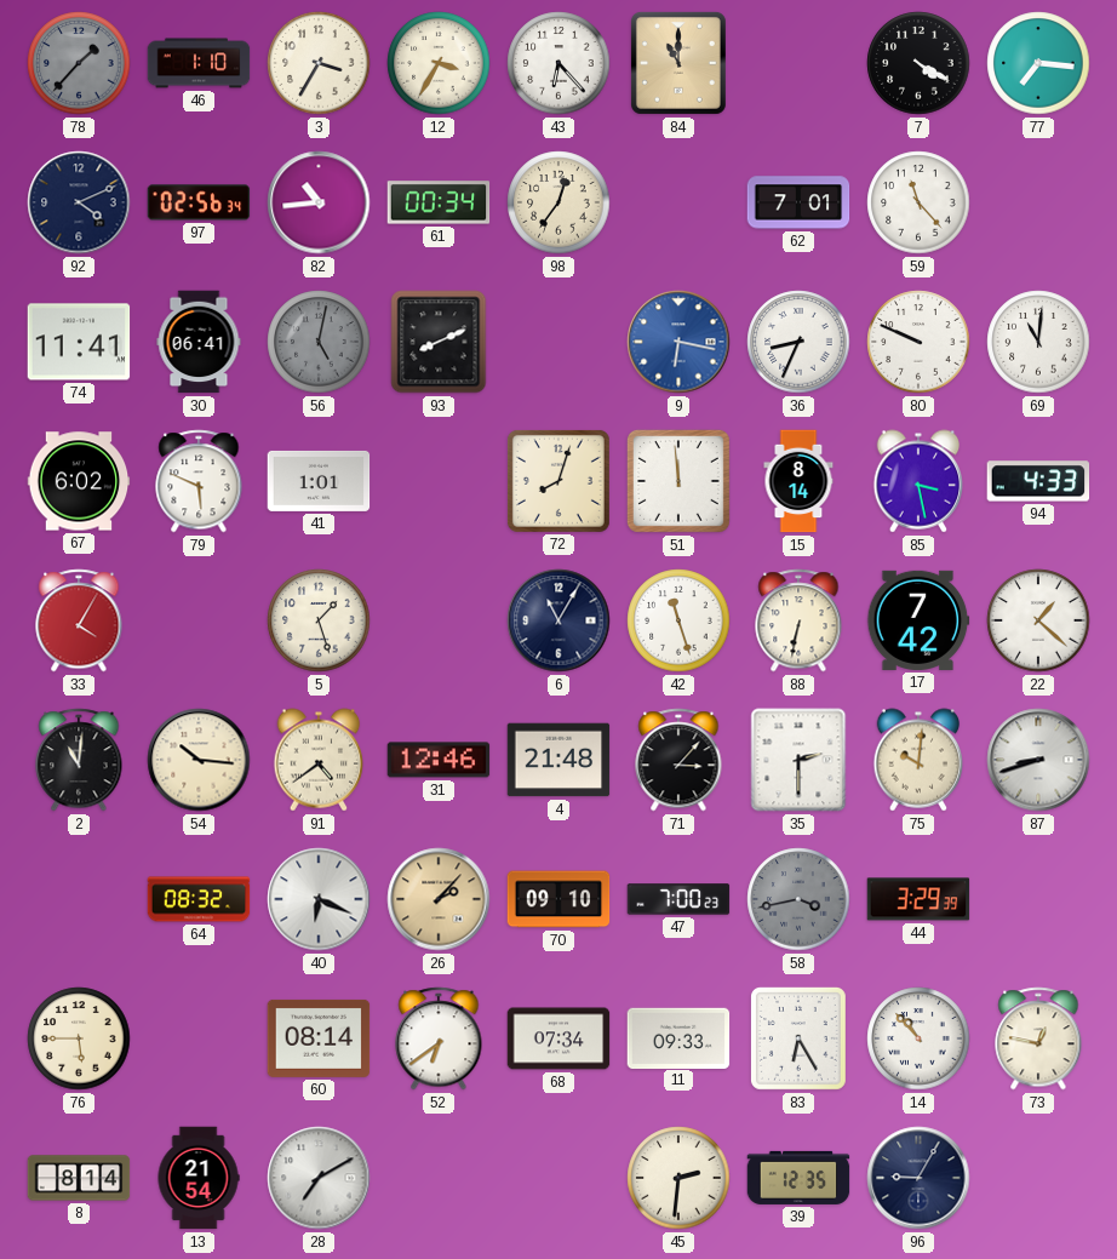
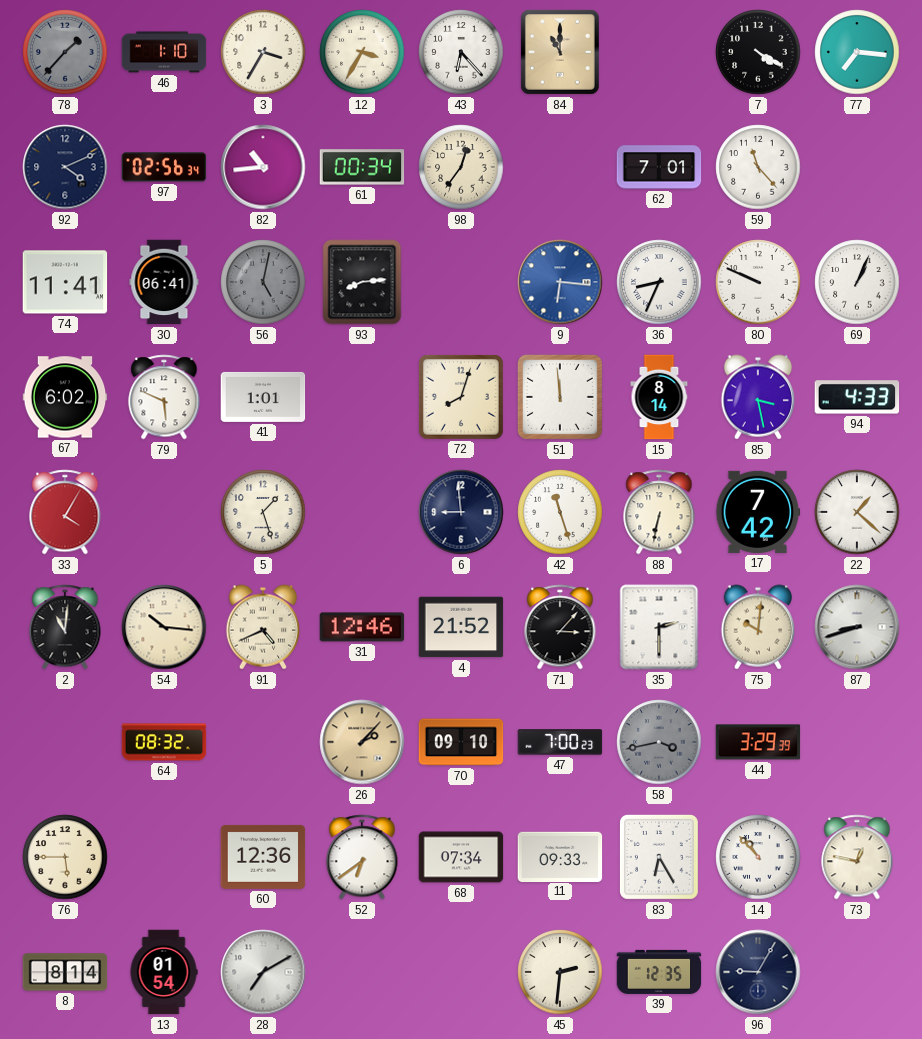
93: 8:11 -> 8:14 (362, 282)
9: 6:17 -> 6:16 (560, 282)
69: 11:01 -> 1:04 (857, 282)
6: 11:05 -> 8:59 (461, 512)
91: 4:39 -> 4:41 (263, 627)
4: 21:48 -> 21:52 (461, 627)
40: 6:19 -> none (319, 899)
60: 08:14 -> 12:36 (263, 857)
13: 21:54 -> 01:54 (164, 972)
